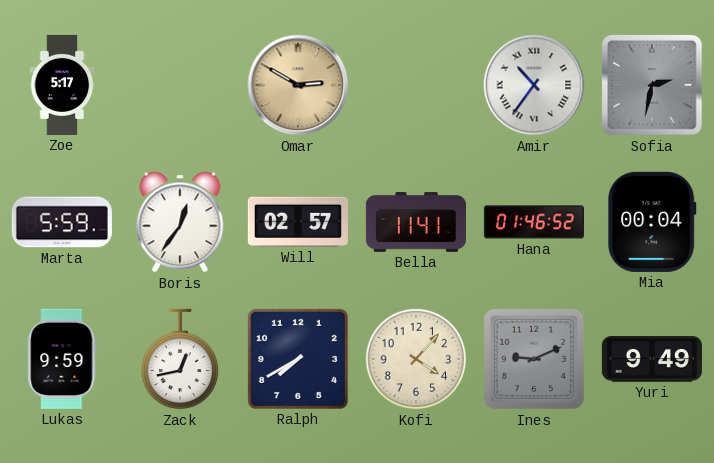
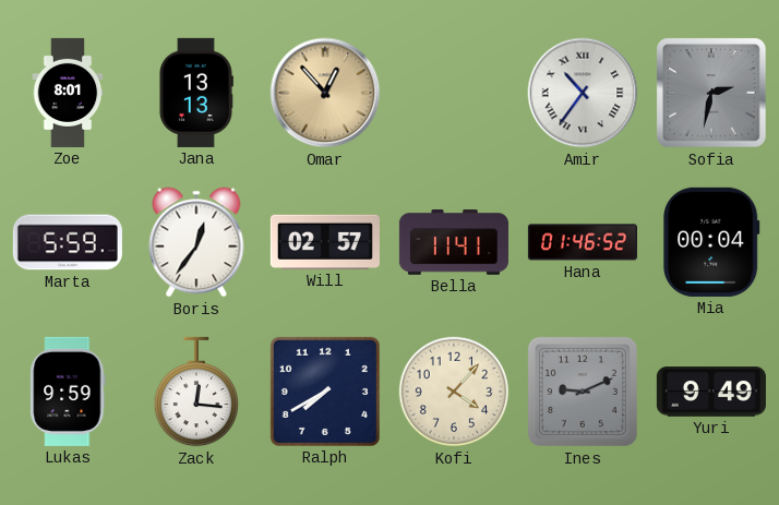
Zoe: 5:17 -> 8:01 (68, 93)
Jana: none -> 13:13 (195, 93)
Omar: 2:50 -> 12:53 (325, 93)
Zack: 12:43 -> 12:16 (196, 392)
